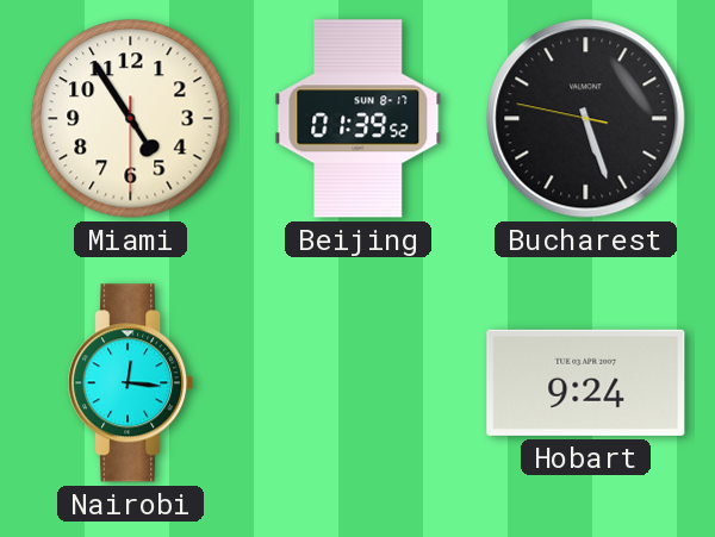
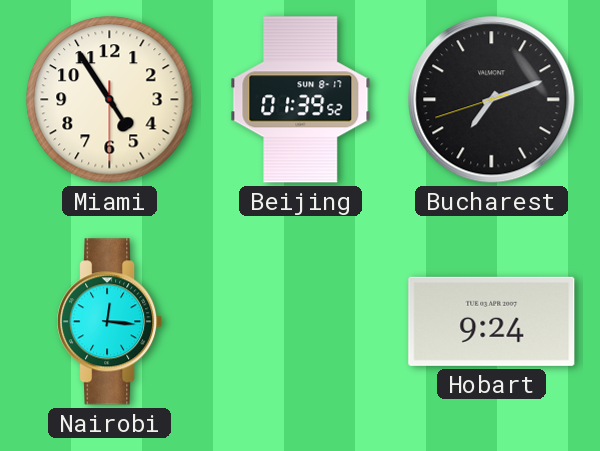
Bucharest: 5:26 -> 7:11 (492, 100)
